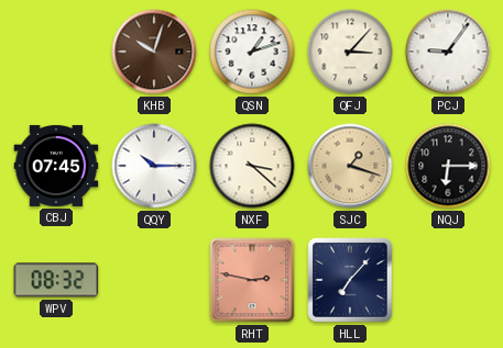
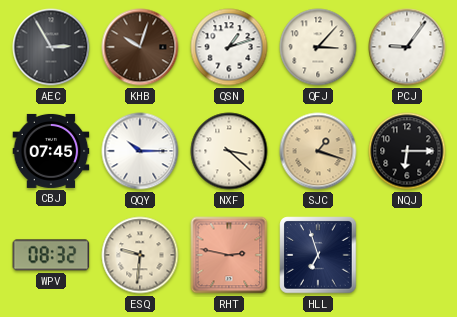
AEC: none -> 2:55 (51, 47)
ESQ: none -> 9:31 (140, 255)
HLL: 7:07 -> 6:57 (318, 255)
